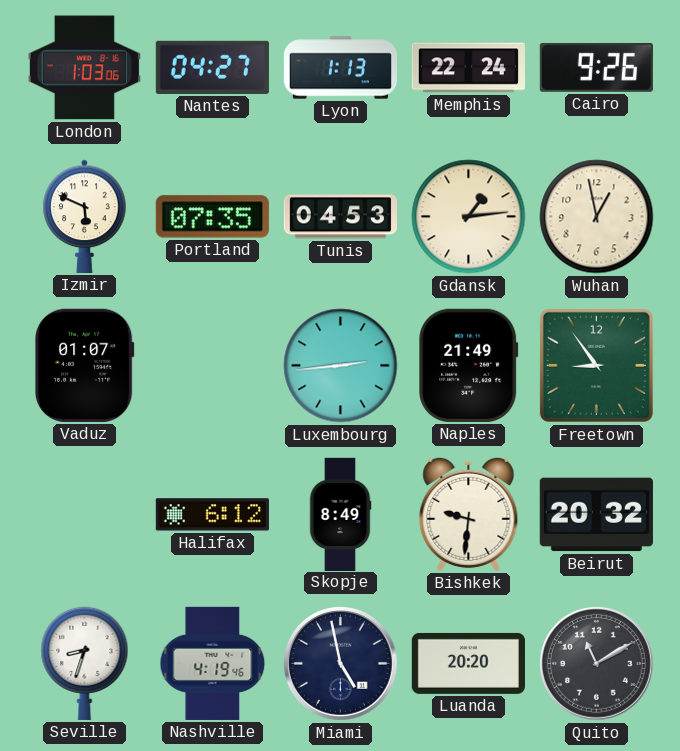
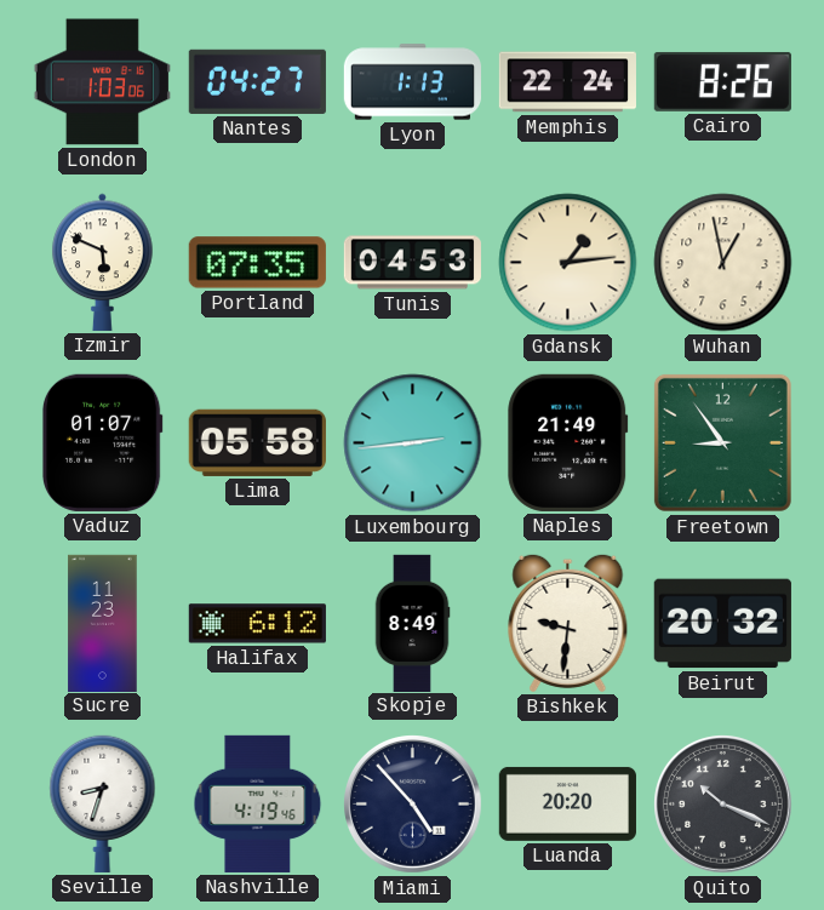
Cairo: 9:26 -> 8:26 (722, 81)
Lima: none -> 05:58 (257, 442)
Sucre: none -> 11:23 (103, 623)
Miami: 4:58 -> 4:53 (413, 805)
Quito: 11:10 -> 10:19 (723, 805)
